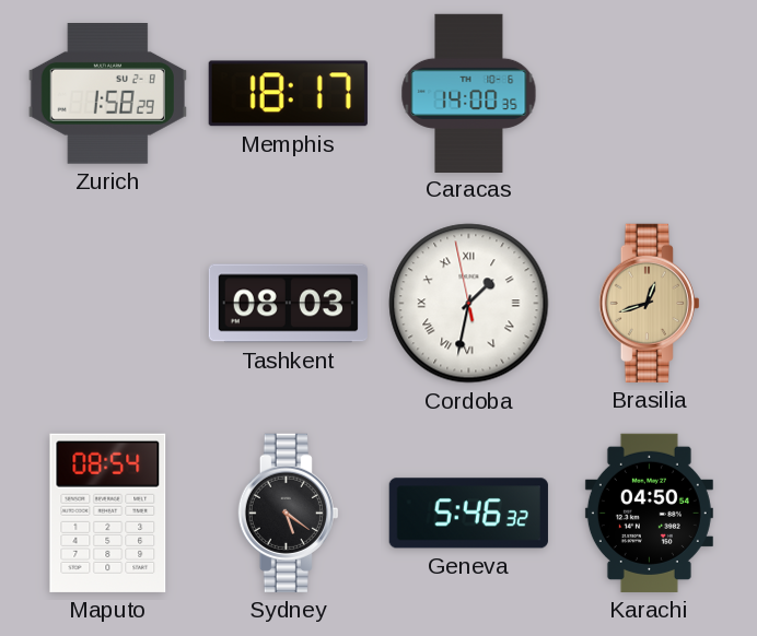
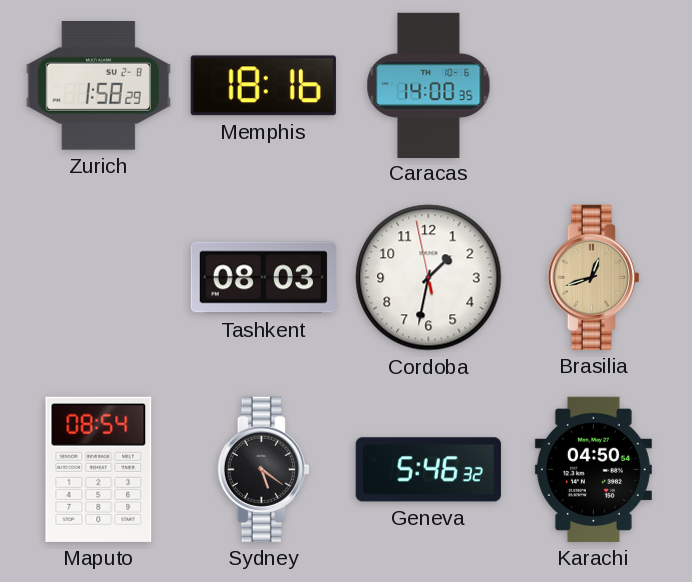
Memphis: 18:17 -> 18:16 (263, 86)
Cordoba numerals: Roman -> Arabic (429, 278)
